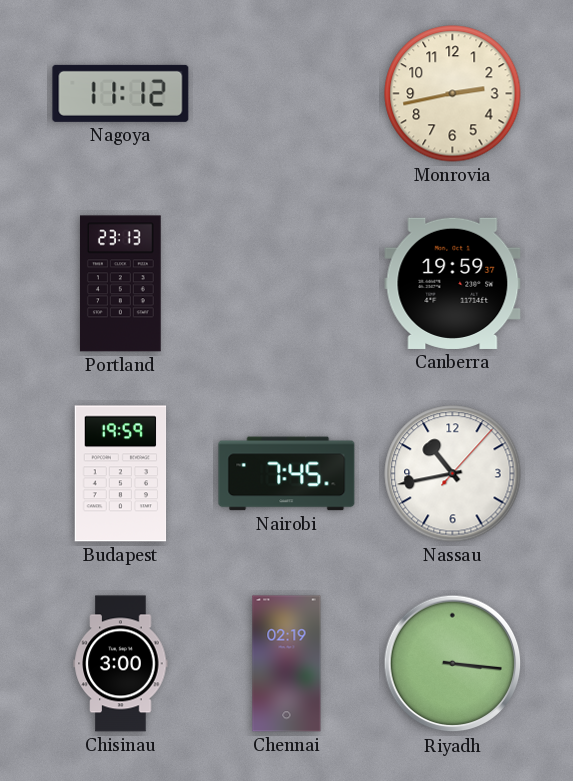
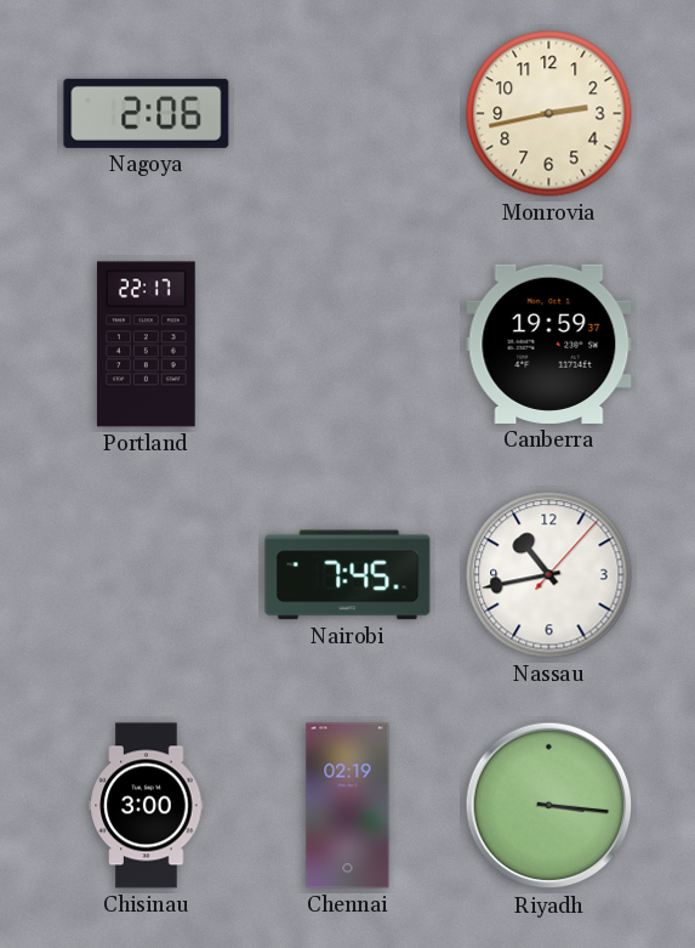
Nagoya: 11:12 -> 2:06 (147, 113)
Portland: 23:13 -> 22:17 (147, 345)
Budapest: 19:59 -> none (121, 474)
